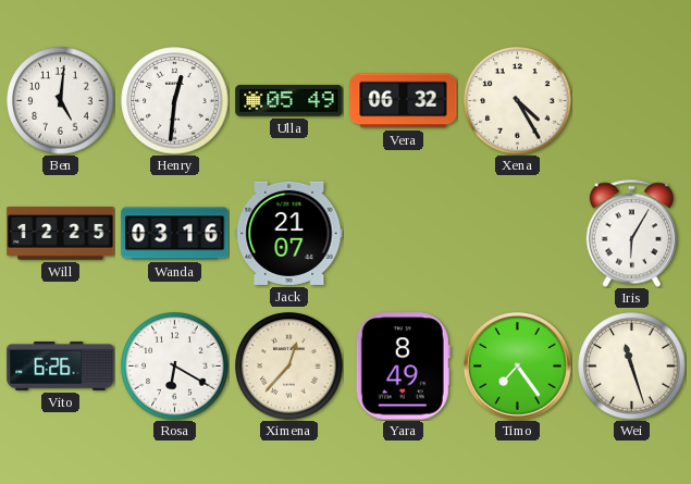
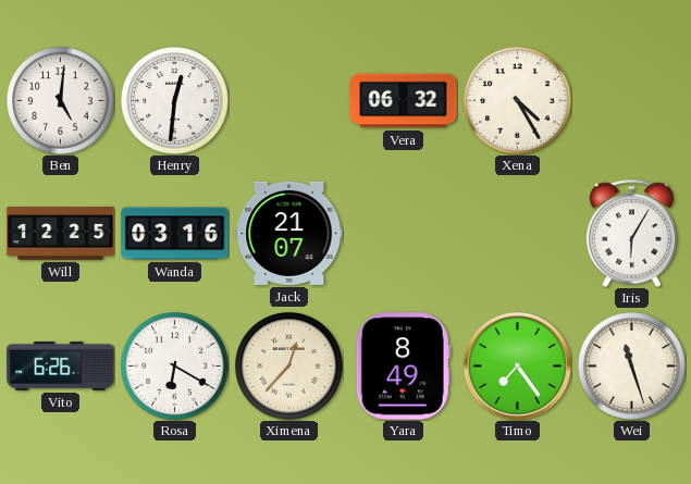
Ulla: 05:49 -> none (289, 101)
